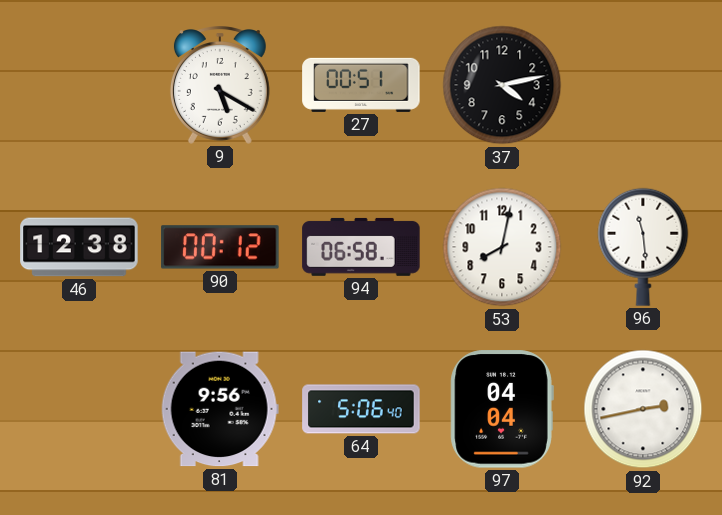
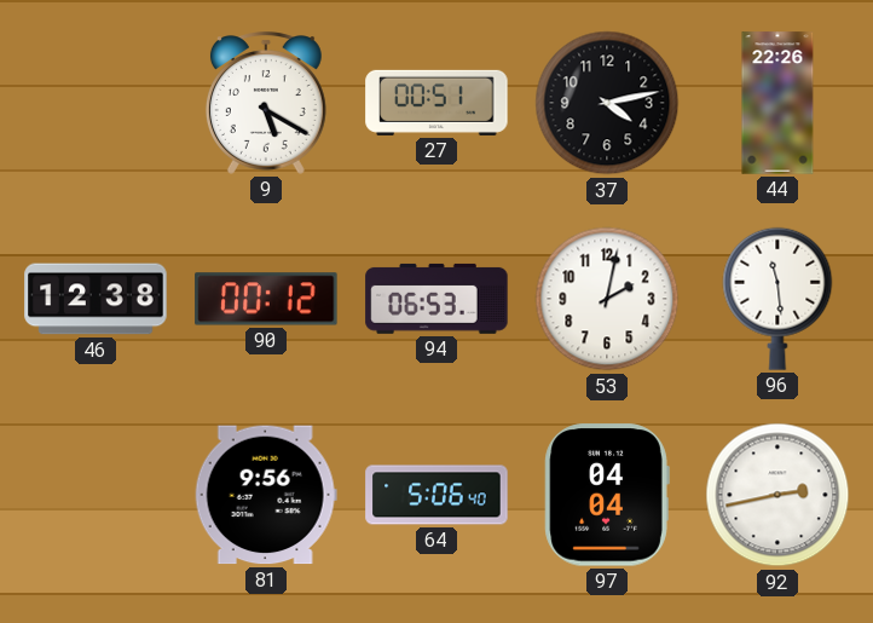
44: none -> 22:26 (777, 103)
94: 06:58 -> 06:53 (436, 299)
53: 8:02 -> 2:02 (607, 299)
